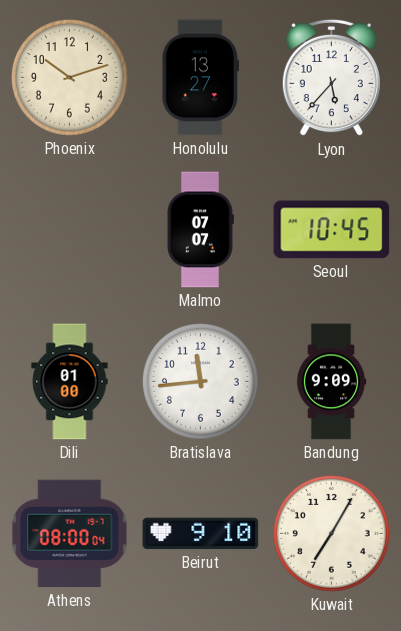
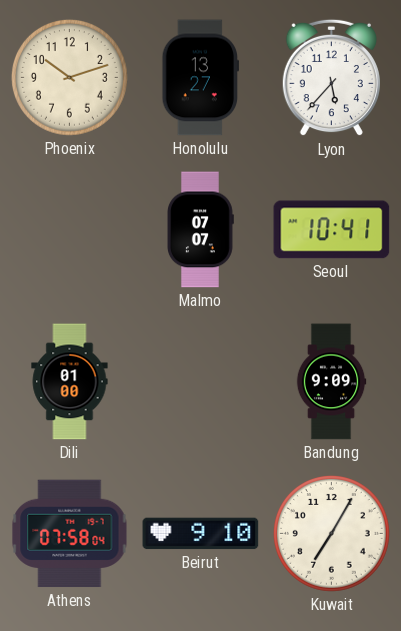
Seoul: 10:45 -> 10:41 (332, 230)
Bratislava: 11:44 -> none (200, 381)
Athens: 08:00 -> 07:58 (70, 534)
